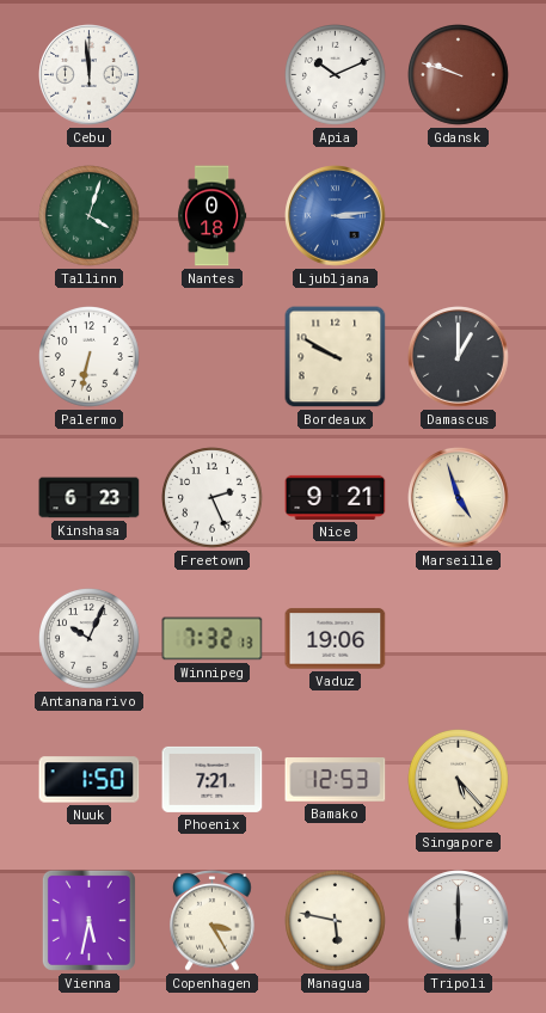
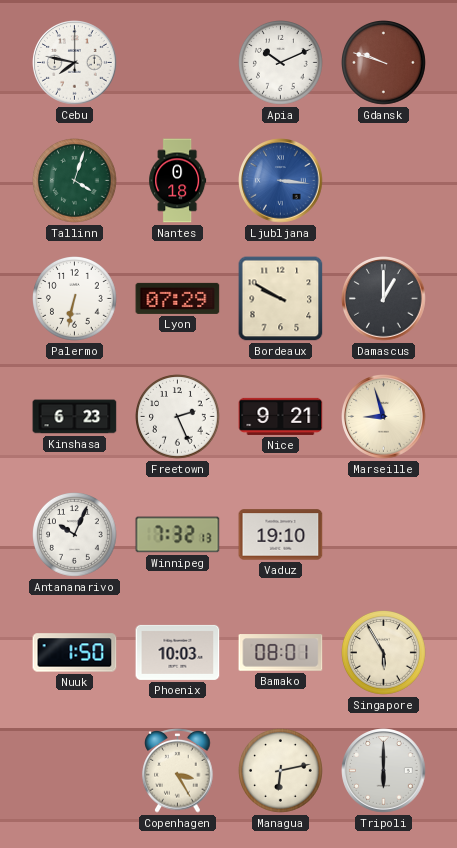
Cebu: 11:59 -> 7:47 (75, 63)
Ljubljana: 3:14 -> 3:16 (281, 181)
Lyon: none -> 07:29 (178, 298)
Marseille: 4:57 -> 8:57 (384, 417)
Vaduz: 19:06 -> 19:10 (281, 535)
Phoenix: 7:21 -> 10:03 (178, 652)
Bamako: 12:53 -> 08:01 (281, 653)
Singapore: 5:23 -> 5:55 (384, 653)
Vienna: 5:32 -> none (88, 920)
Managua: 5:47 -> 6:13 (281, 771)
